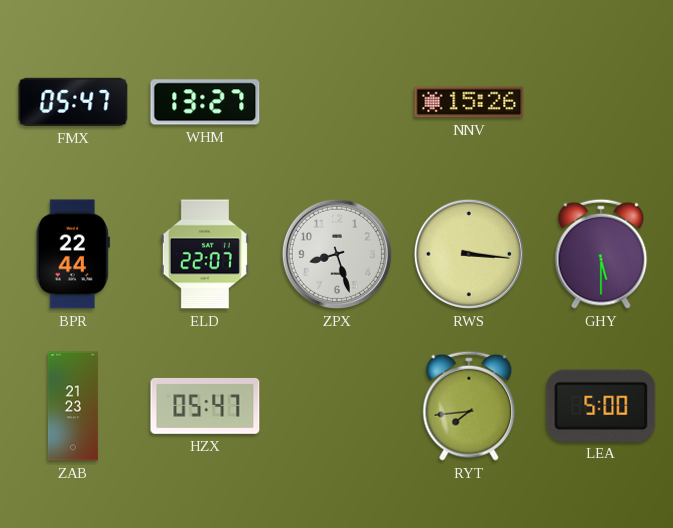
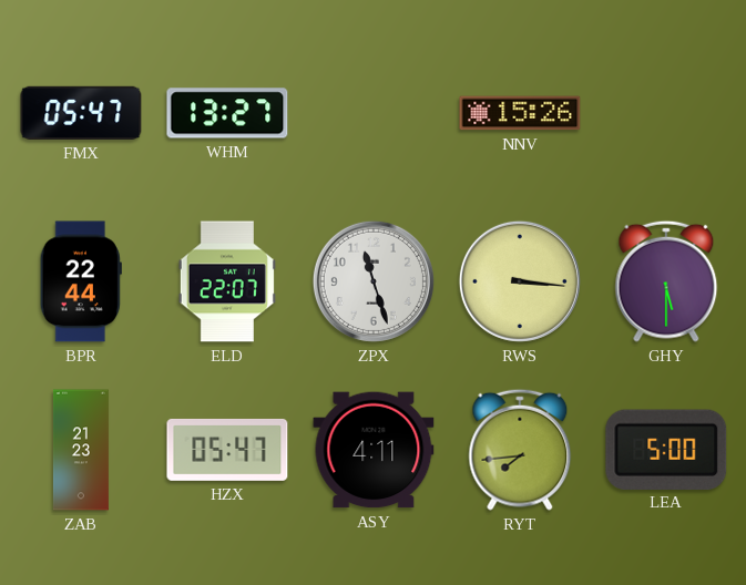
ZPX: 8:27 -> 11:27 (374, 281)
ASY: none -> 4:11 (374, 450)
